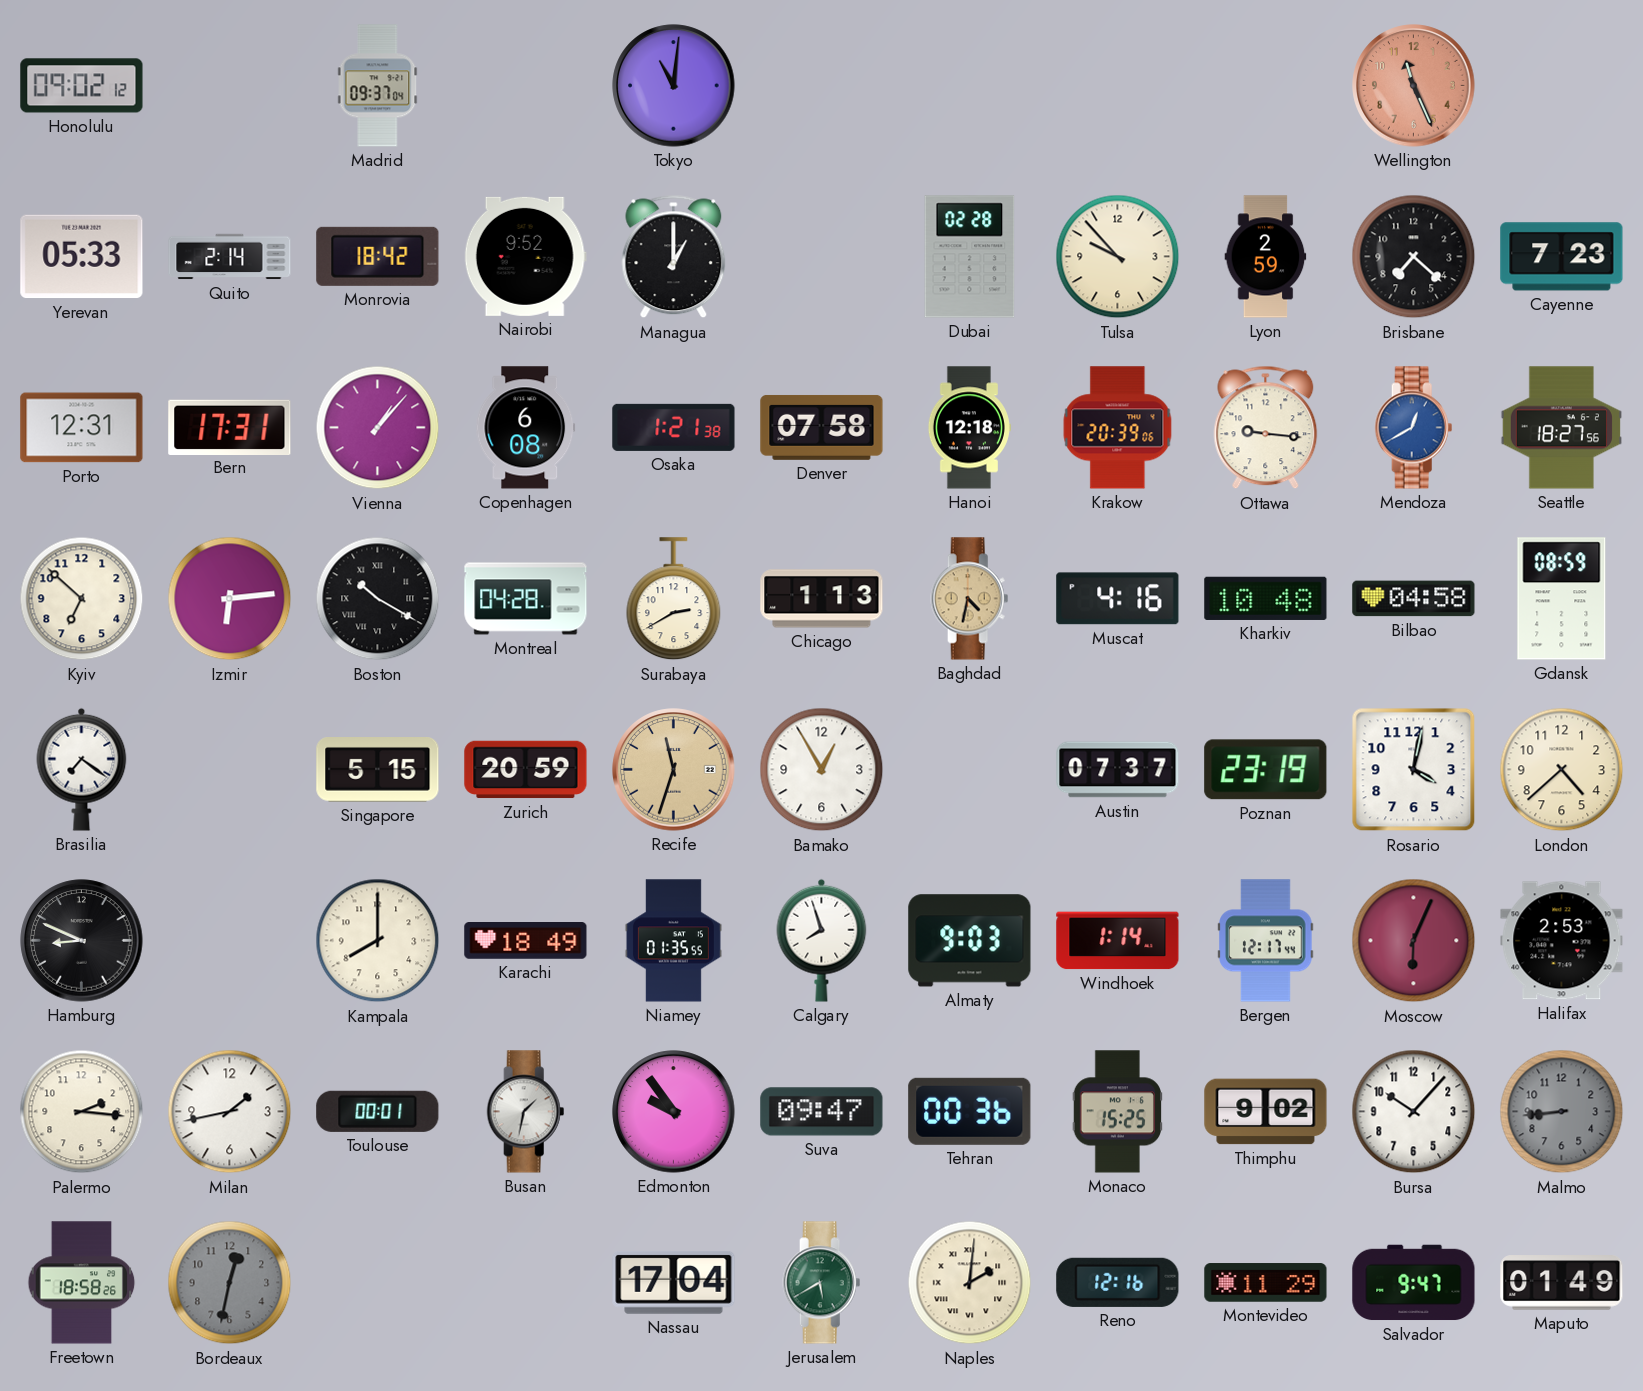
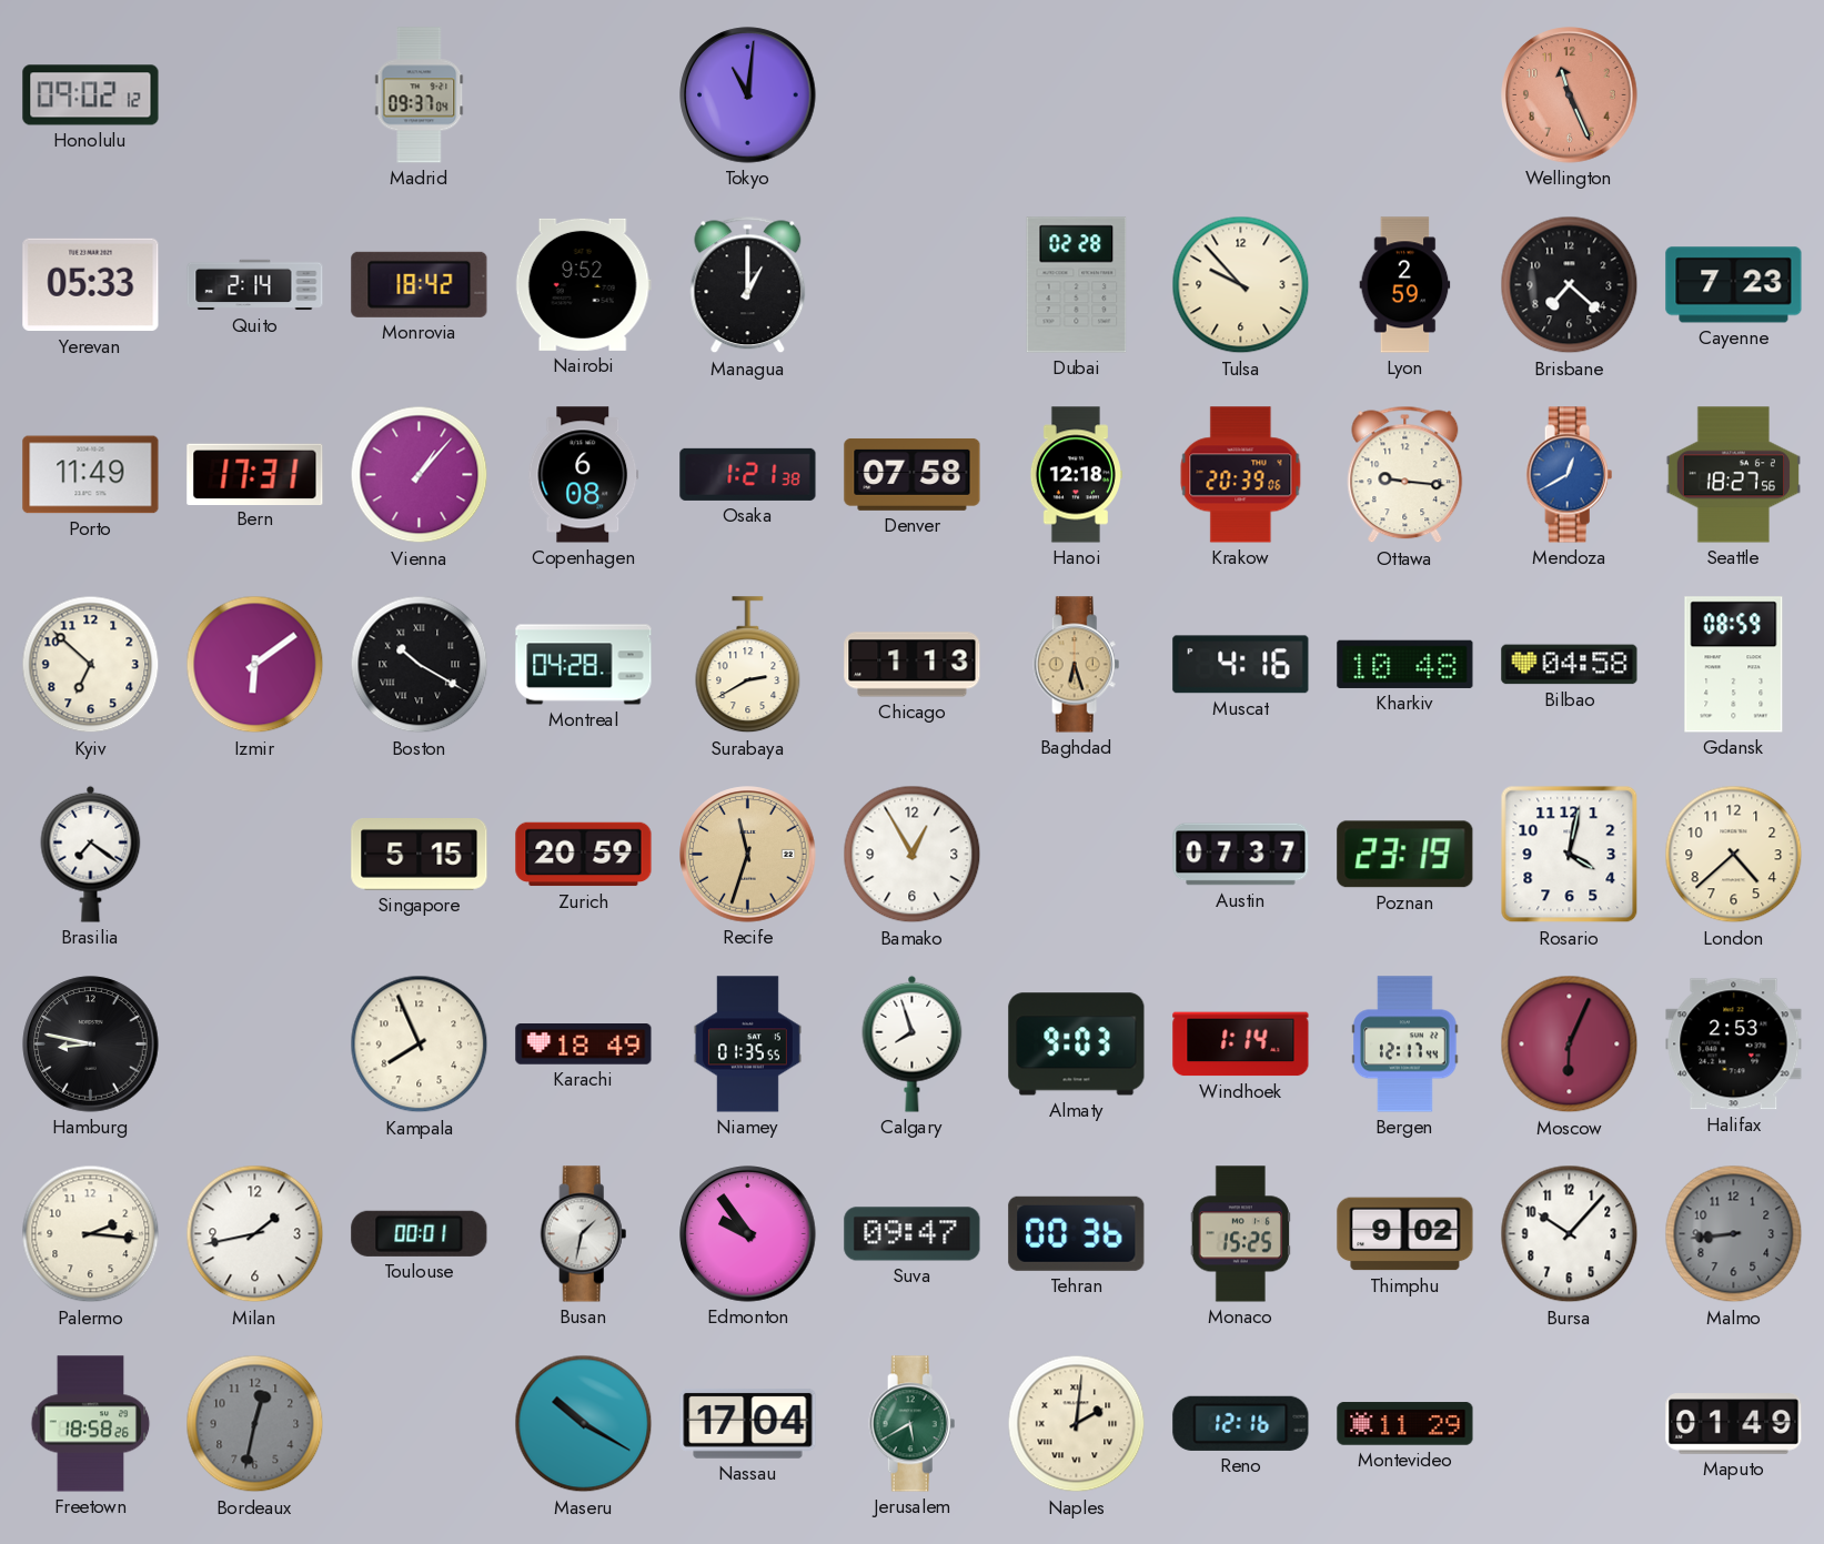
Porto: 12:31 -> 11:49 (91, 475)
Izmir: 6:14 -> 6:09 (255, 665)
Baghdad: 4:32 -> 6:27 (1077, 665)
Hamburg: 8:49 -> 8:47 (91, 1045)
Kampala: 8:00 -> 7:56 (420, 1045)
Maseru: none -> 10:20 (584, 1424)
Salvador: 9:47 -> none (1414, 1283)
